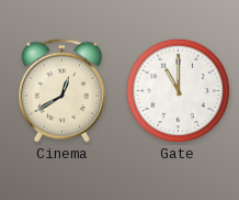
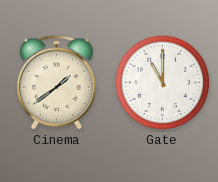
Cinema: 12:40 -> 1:39 (56, 83)
